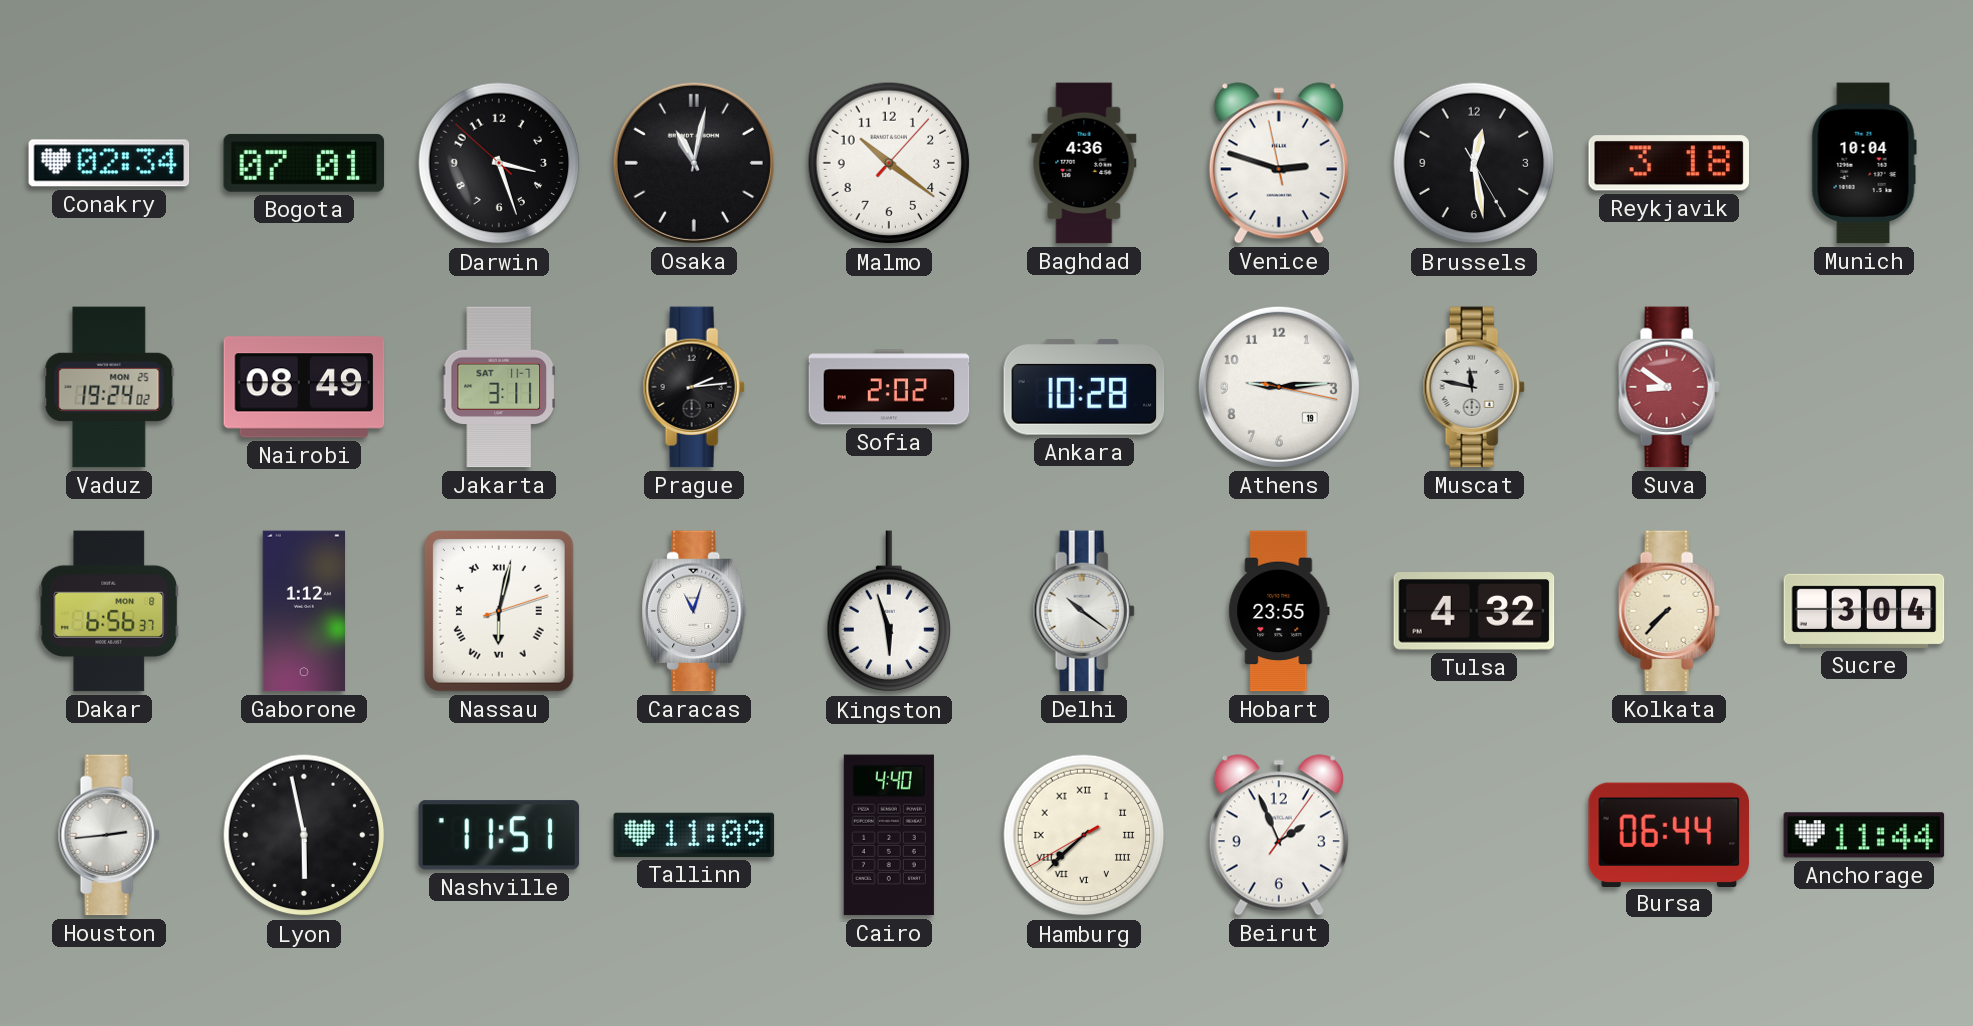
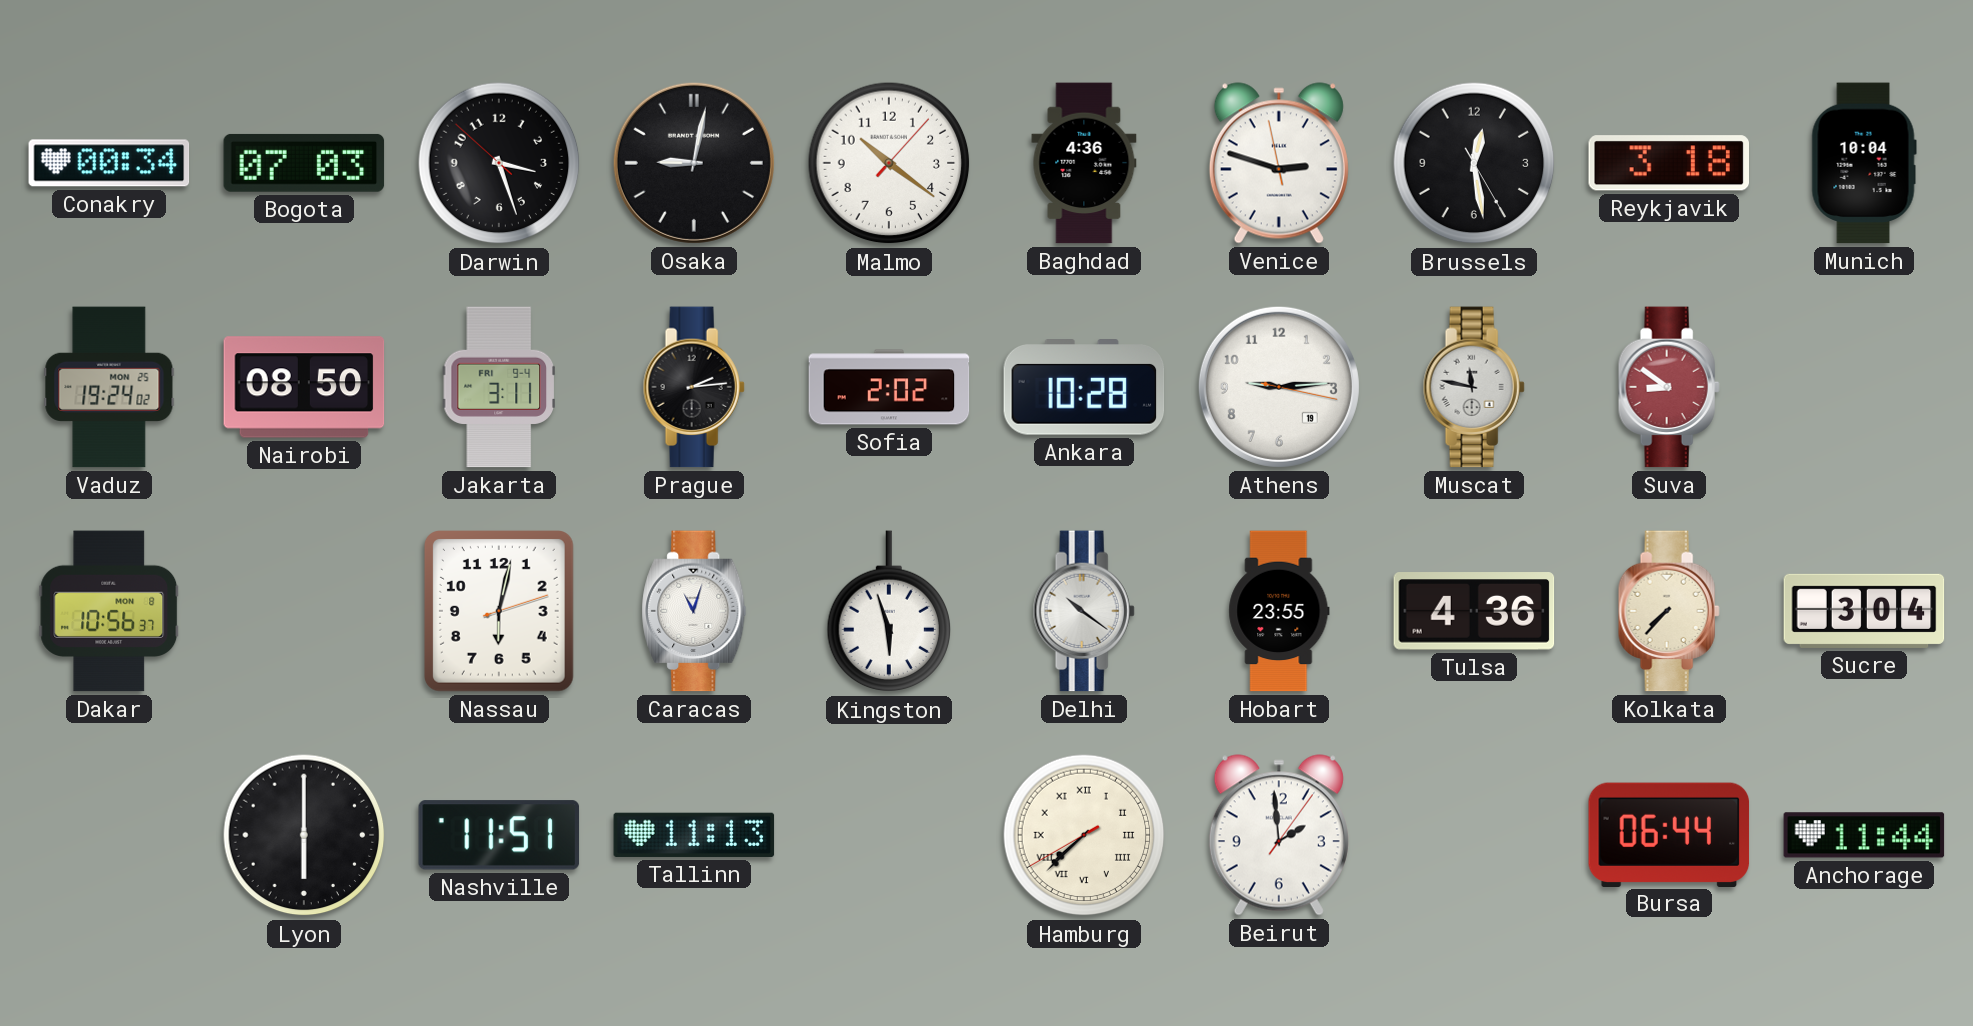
Conakry: 02:34 -> 00:34 (109, 163)
Bogota: 07:01 -> 07:03 (304, 163)
Osaka: 11:02 -> 9:02 (694, 163)
Nairobi: 08:49 -> 08:50 (304, 387)
Jakarta date: SAT 11-7 -> FRI 9-4 (499, 387)
Dakar: 6:56 -> 10:56 (109, 611)
Gaborone: 1:12 -> none (304, 611)
Nassau numerals: Roman -> Arabic (499, 612)
Tulsa: 4:32 -> 4:36 (1474, 611)
Houston: 2:44 -> none (109, 835)
Lyon: 5:58 -> 6:00 (304, 835)
Tallinn: 11:09 -> 11:13 (694, 835)
Cairo: 4:40 -> none (889, 835)
Beirut: 1:56 -> 1:59 (1279, 835)
